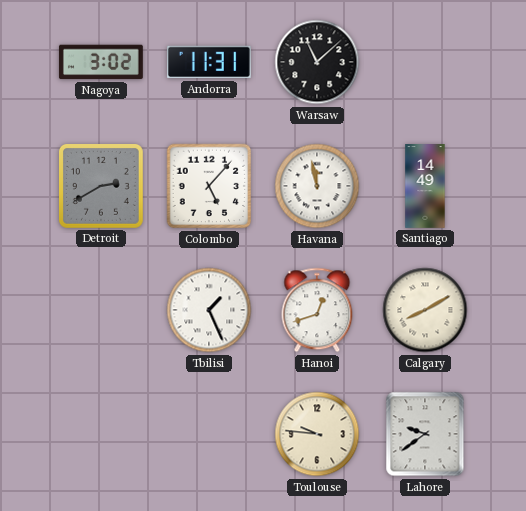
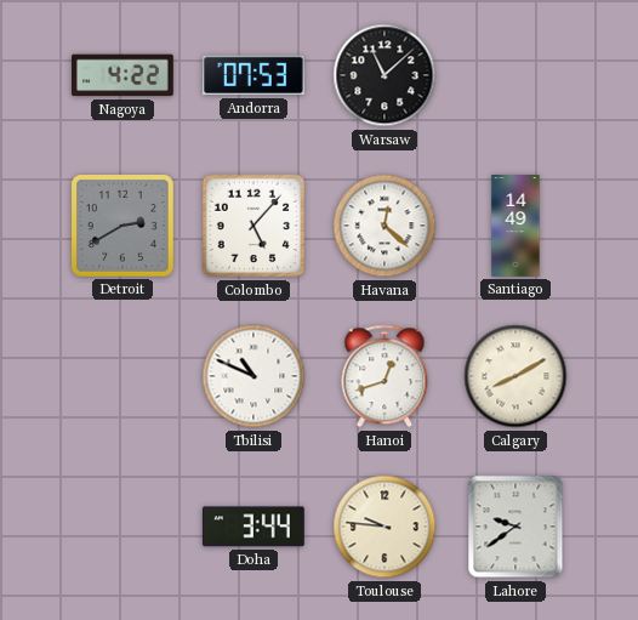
Nagoya: 3:02 -> 4:22 (123, 75)
Andorra: 11:31 -> 07:53 (254, 75)
Havana: 11:58 -> 12:22 (384, 226)
Tbilisi: 1:26 -> 10:49 (254, 376)
Doha: none -> 3:44 (254, 527)
